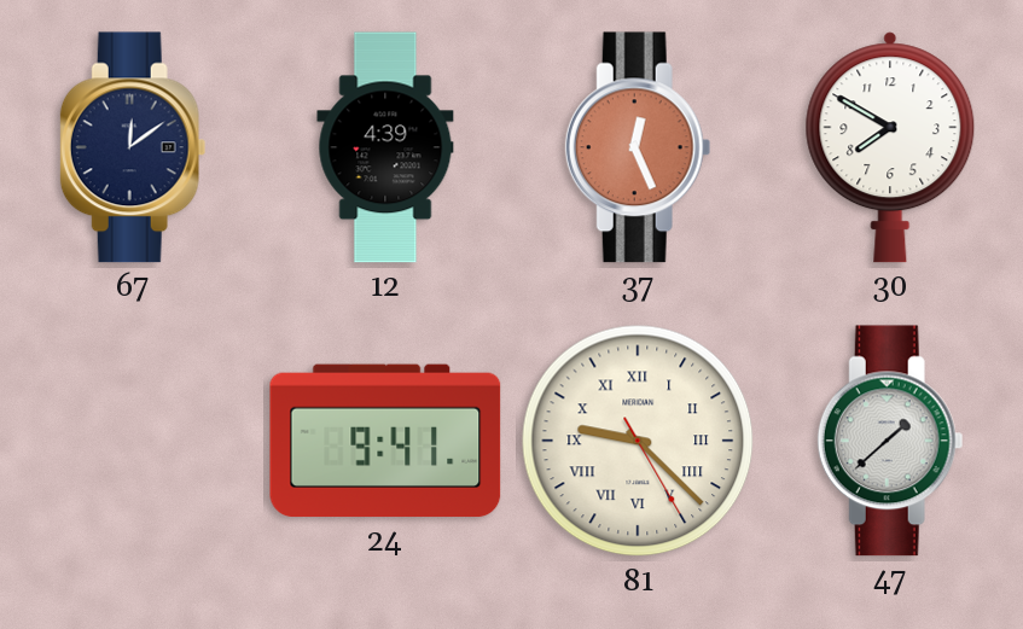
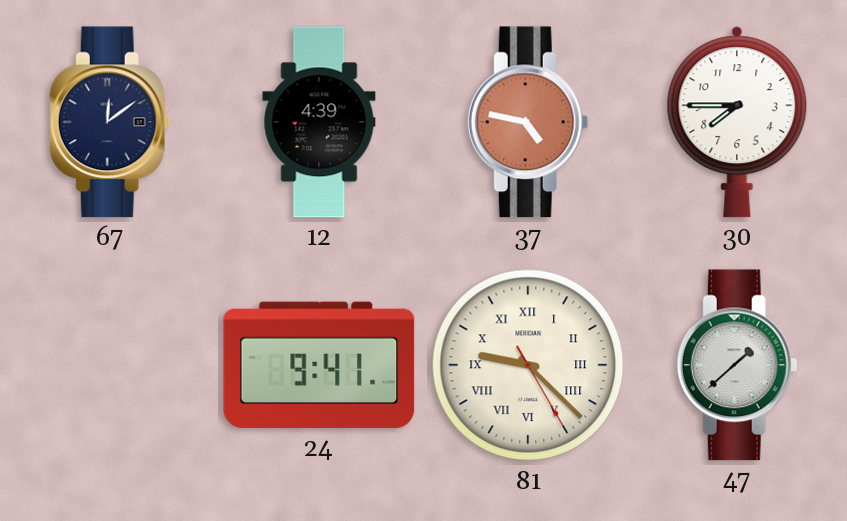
37: 12:26 -> 4:47 (528, 122)
30: 7:50 -> 7:45 (737, 122)
